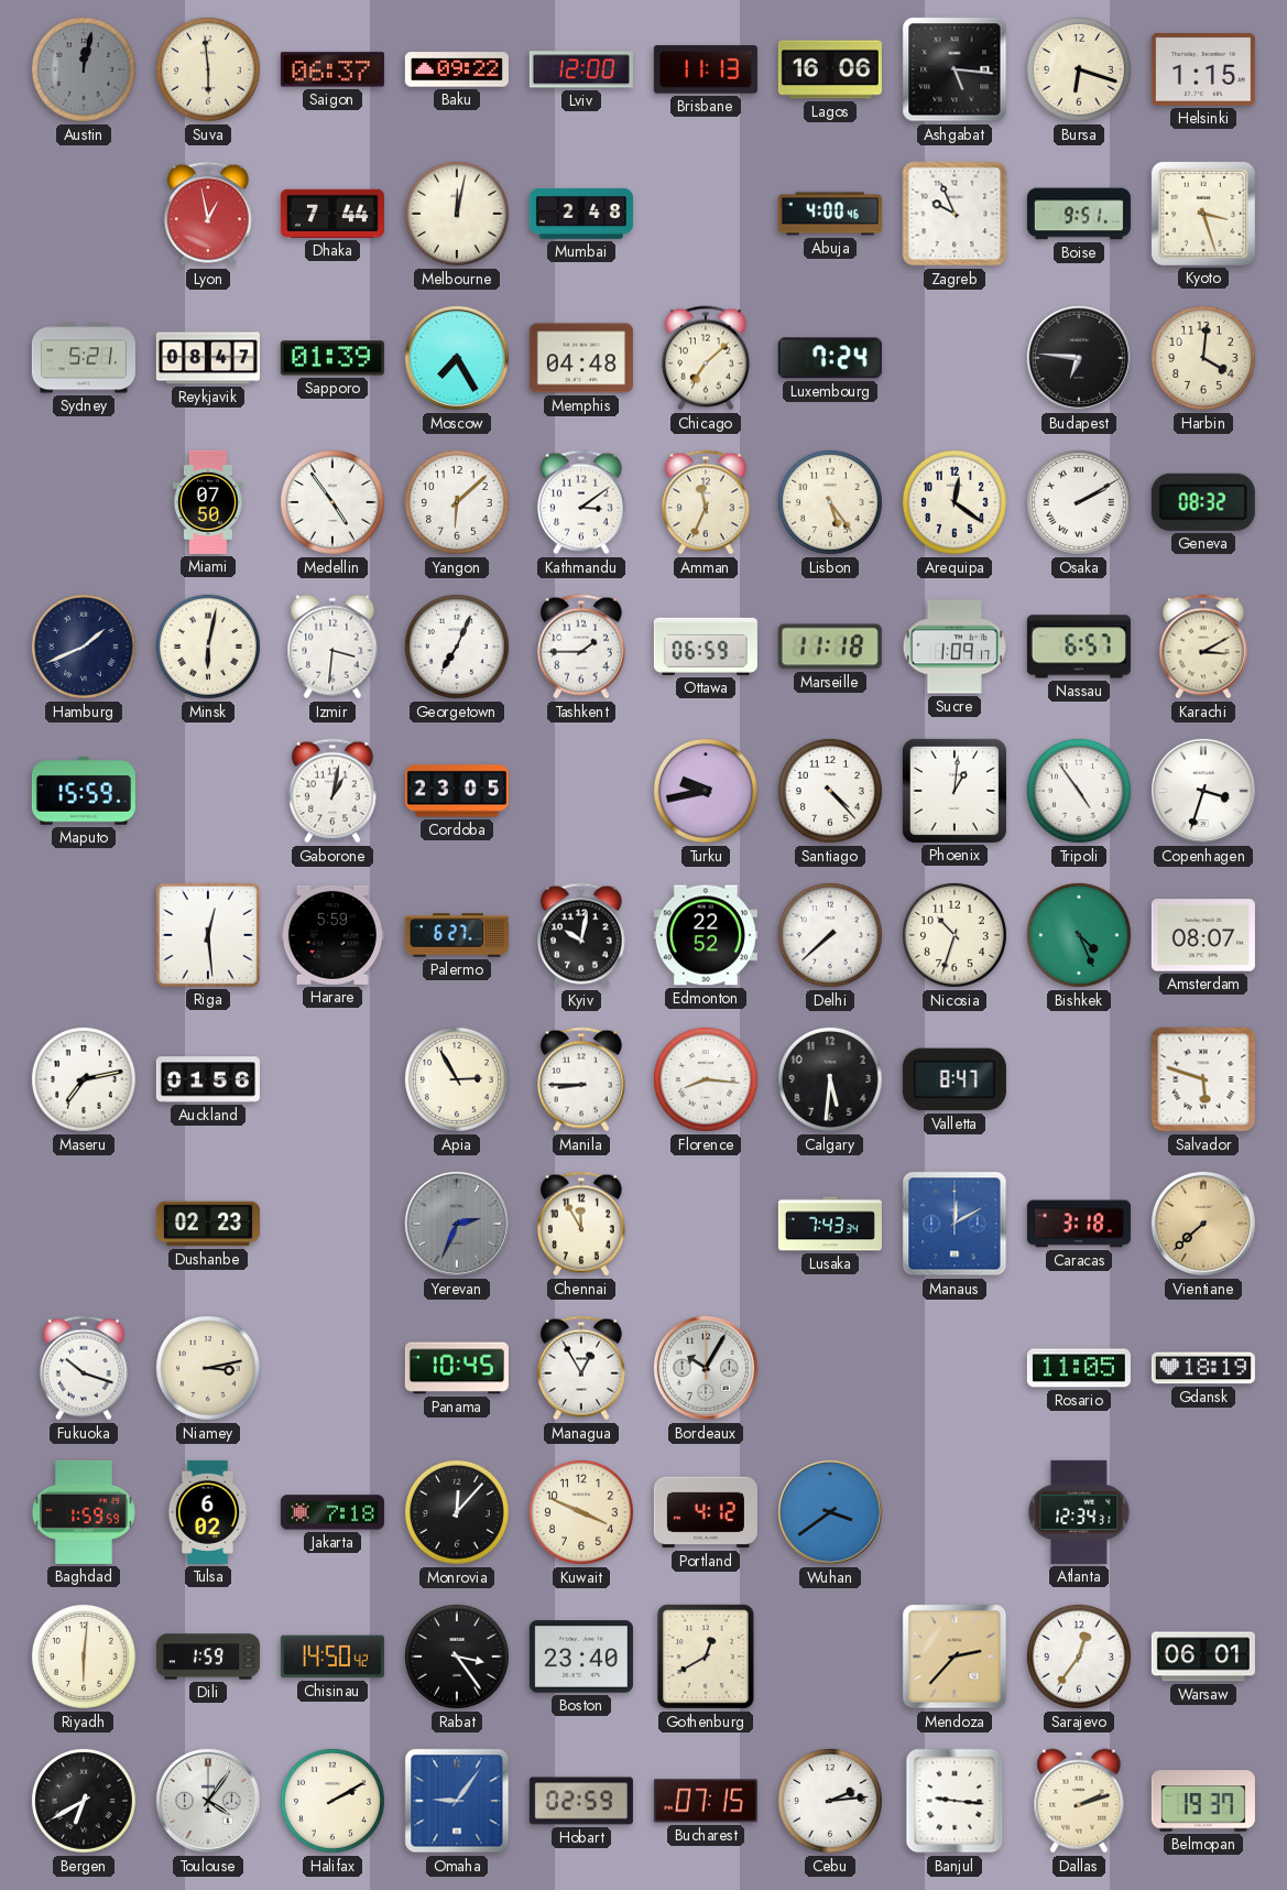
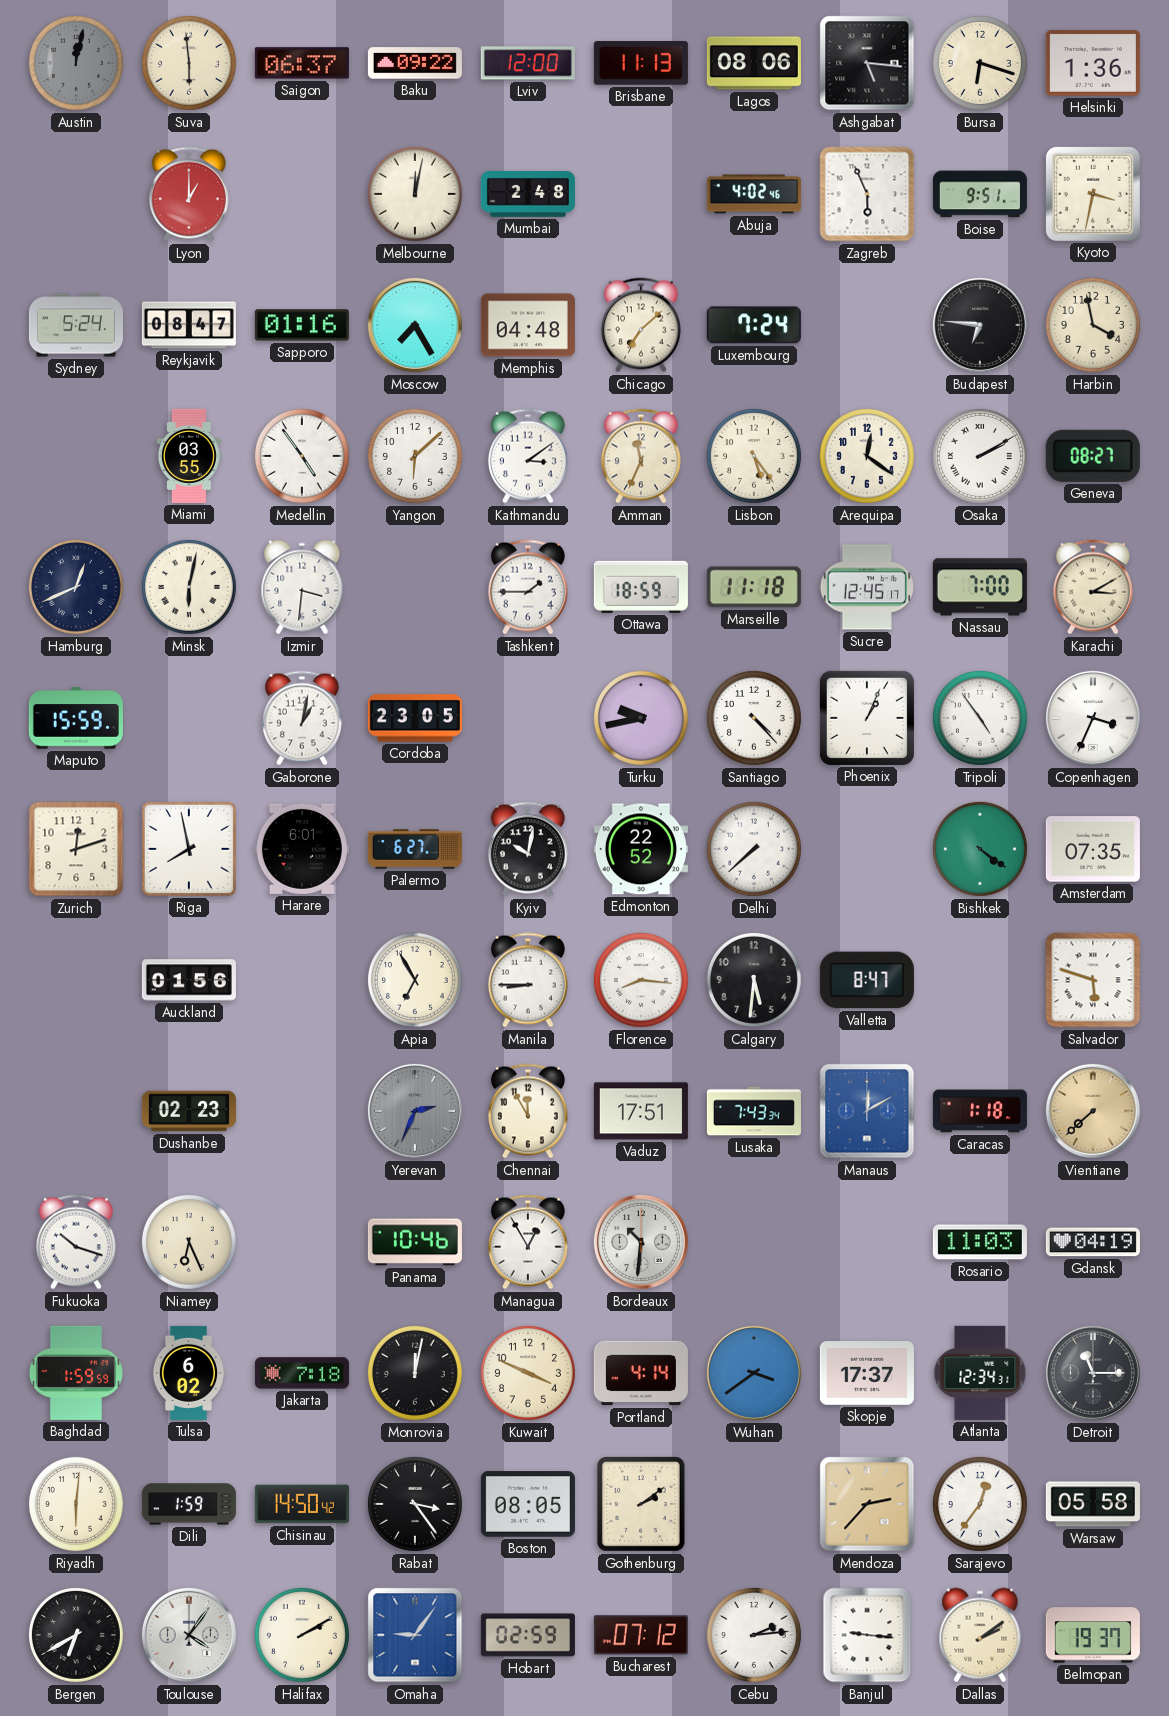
Lagos: 16:06 -> 08:06 (754, 63)
Helsinki: 1:15 -> 1:36 (1093, 63)
Lyon: 12:58 -> 1:00 (189, 194)
Dhaka: 7:44 -> none (332, 214)
Abuja: 4:00 -> 4:02 (754, 194)
Zagreb: 9:56 -> 5:56 (867, 194)
Kyoto: 3:27 -> 3:32 (1093, 194)
Sydney: 5:21 -> 5:24 (76, 325)
Sapporo: 01:39 -> 01:16 (302, 325)
Harbin: 4:01 -> 3:58 (1093, 325)
Miami: 07:50 -> 03:55 (189, 456)
Geneva: 08:32 -> 08:27 (1093, 456)
Hamburg: 1:41 -> 12:41 (76, 587)
Georgetown: 7:04 -> none (457, 647)
Ottawa: 06:59 -> 18:59 (641, 587)
Sucre: 1:09 -> 12:45 (866, 587)
Nassau: 6:57 -> 7:00 (980, 587)
Phoenix: 1:01 -> 1:04 (867, 718)
Copenhagen: 3:33 -> 3:34 (1093, 718)
Zurich: none -> 12:12 (76, 849)
Riga: 12:29 -> 7:58 (189, 849)
Harare: 5:59 -> 6:01 (302, 849)
Nicosia: 10:33 -> none (955, 935)
Bishkek: 4:26 -> 4:21 (980, 849)
Amsterdam: 08:07 -> 07:35 (1093, 849)
Maseru: 7:13 -> none (84, 1079)
Apia: 2:55 -> 6:55 (415, 980)
Vaduz: none -> 17:51 (641, 1111)
Caracas: 3:18 -> 1:18 (980, 1111)
Niamey: 3:13 -> 6:26 (189, 1242)
Panama: 10:45 -> 10:46 (415, 1242)
Bordeaux: 10:05 -> 10:31 (641, 1242)
Rosario: 11:05 -> 11:03 (980, 1242)
Gdansk: 18:19 -> 04:19 (1093, 1242)
Monrovia: 12:07 -> 12:02 (415, 1373)
Portland: 4:12 -> 4:14 (641, 1373)
Skopje: none -> 17:37 (867, 1373)
Detroit: none -> 11:15 (1093, 1373)
Boston: 23:40 -> 08:05 (528, 1504)
Gothenburg: 12:40 -> 2:09 (641, 1504)
Warsaw: 06:01 -> 05:58 (1093, 1504)
Bucharest: 07:15 -> 07:12 (641, 1635)
Dallas: 2:12 -> 2:09 (980, 1635)
